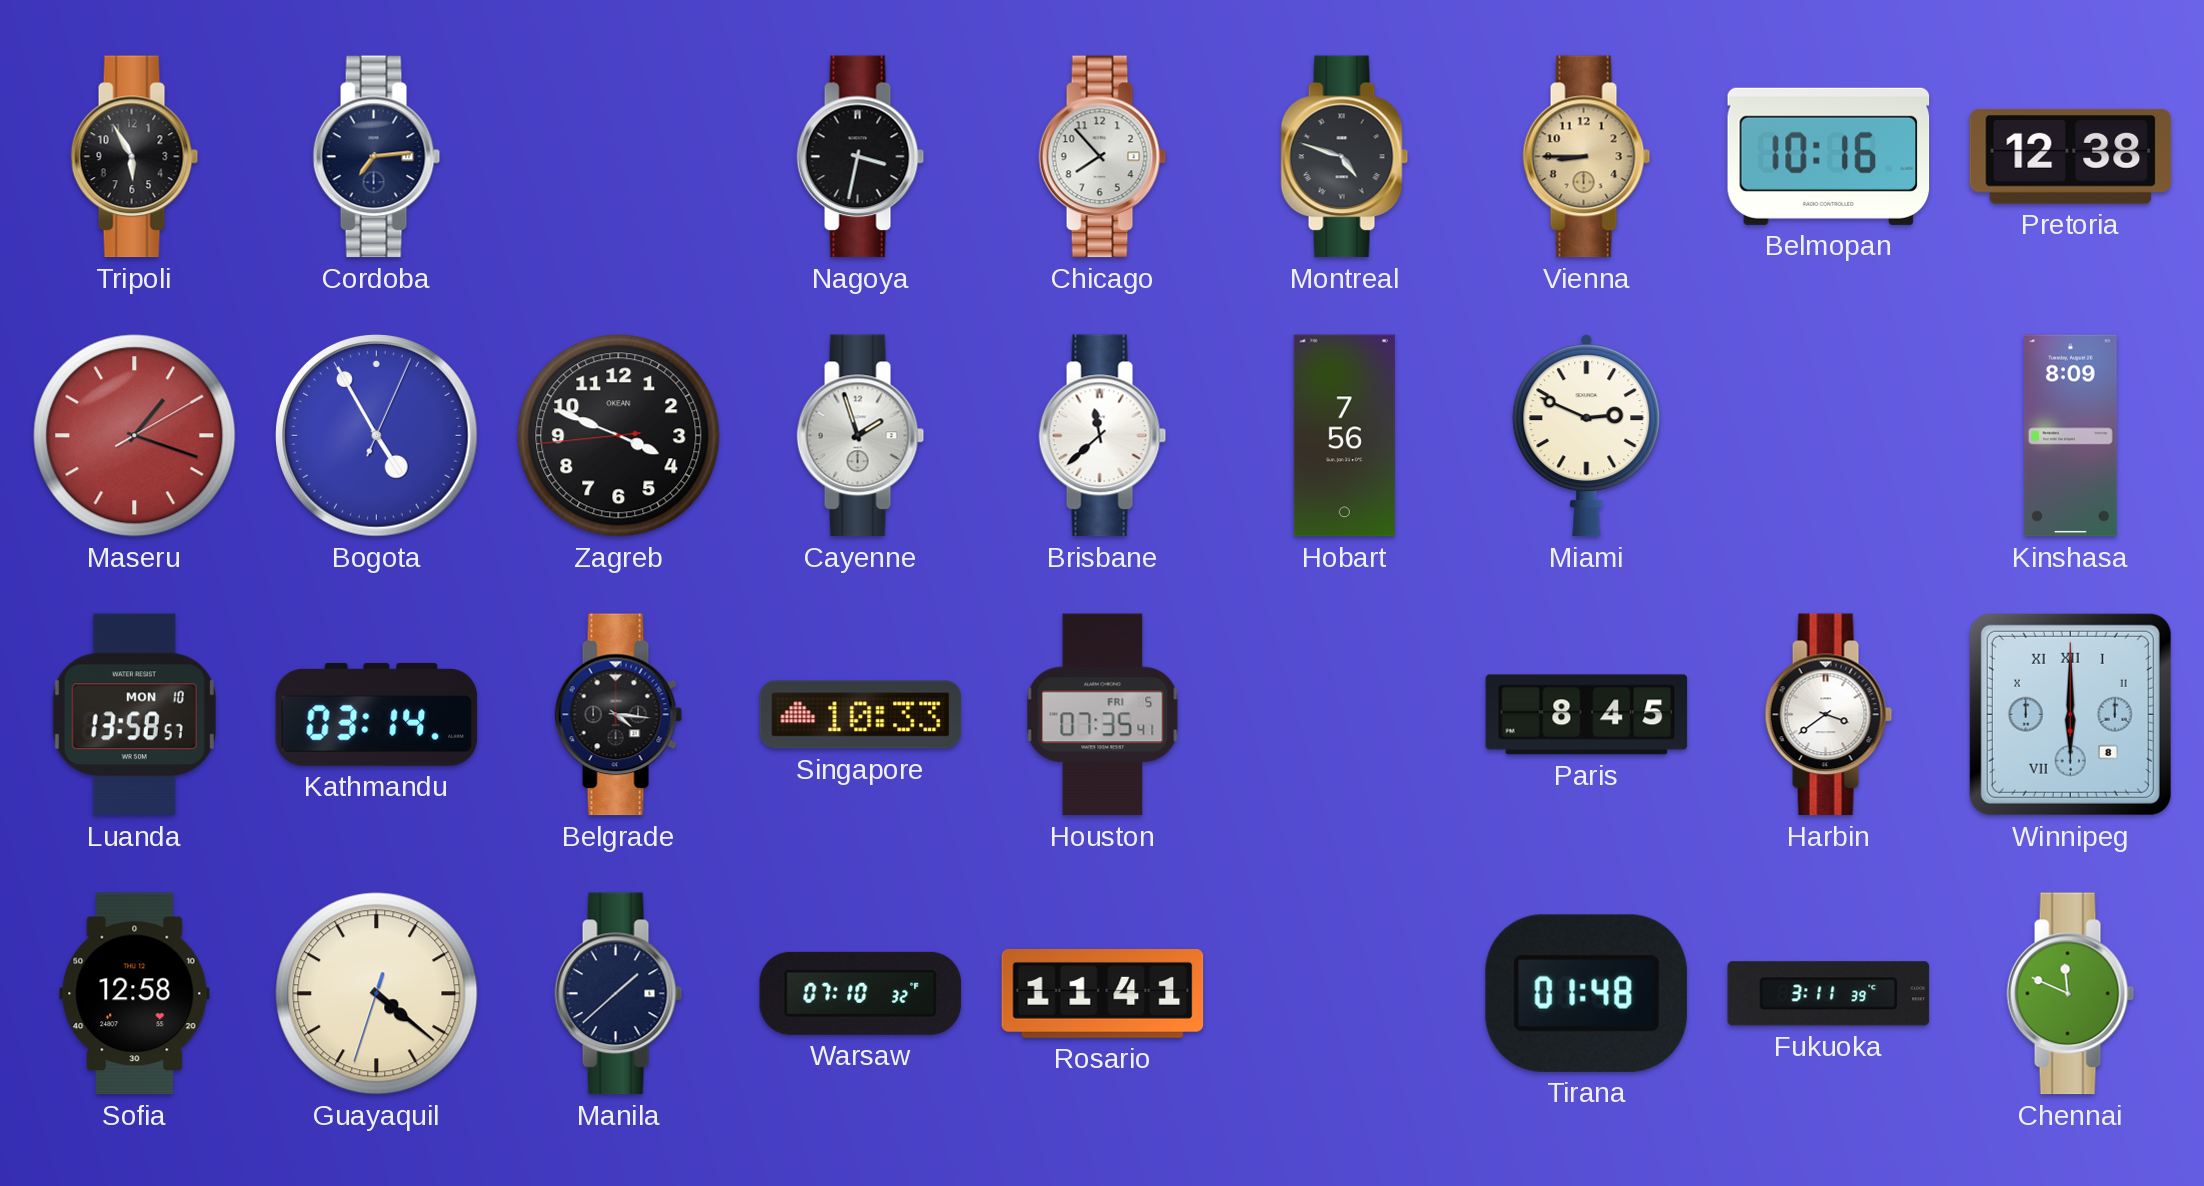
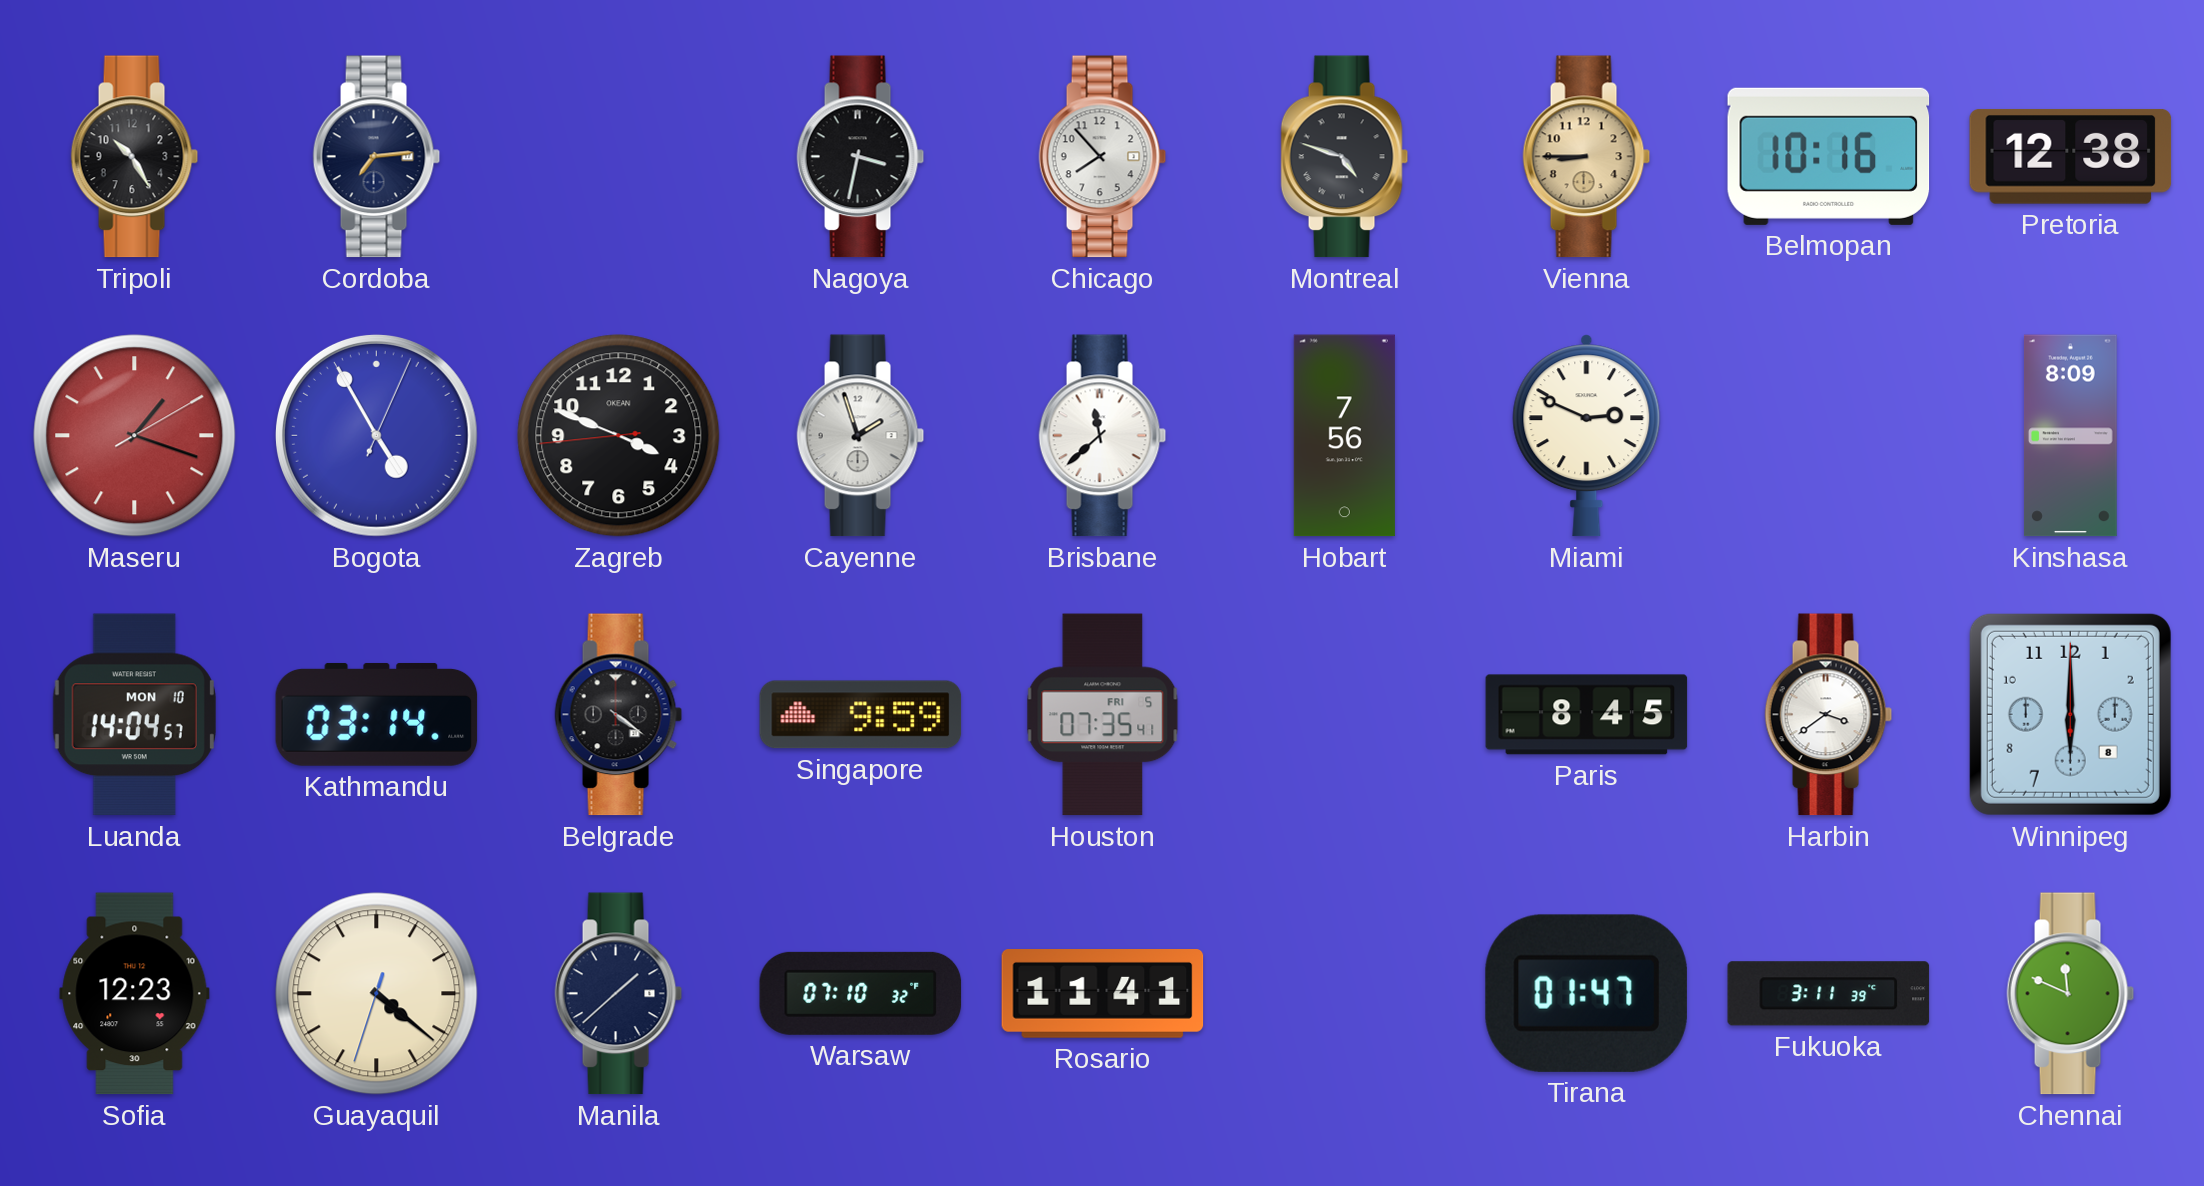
Tripoli: 5:55 -> 10:25 (135, 157)
Luanda: 13:58 -> 14:04 (134, 715)
Belgrade: 4:16 -> 4:21 (619, 715)
Singapore: 10:33 -> 9:59 (861, 715)
Winnipeg numerals: Roman -> Arabic (2070, 714)
Sofia: 12:58 -> 12:23 (135, 994)
Tirana: 01:48 -> 01:47 (1586, 993)
